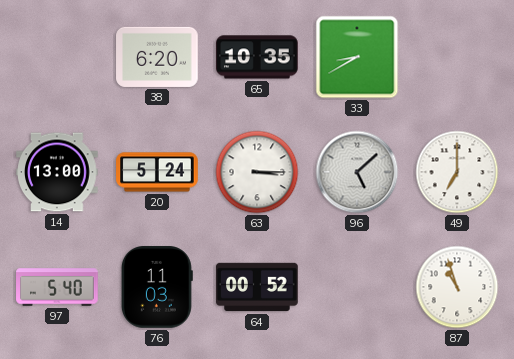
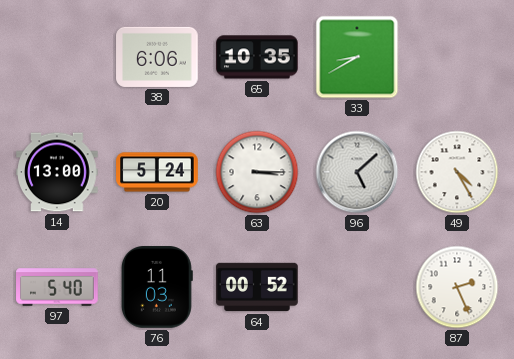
38: 6:20 -> 6:06 (157, 57)
49: 7:00 -> 4:25 (457, 172)
87: 10:57 -> 2:26 (457, 287)
